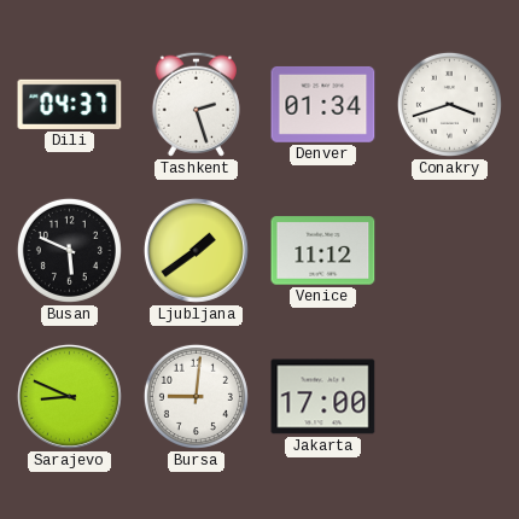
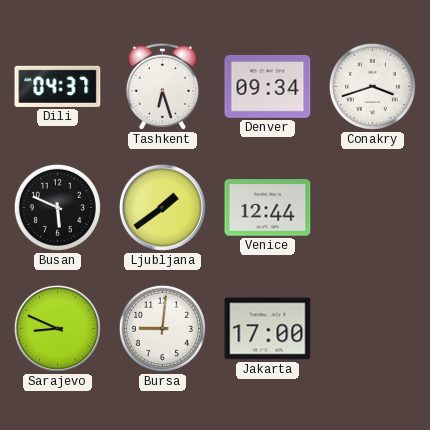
Tashkent: 2:27 -> 6:27 (162, 86)
Denver: 01:34 -> 09:34 (268, 87)
Venice: 11:12 -> 12:44 (268, 208)
